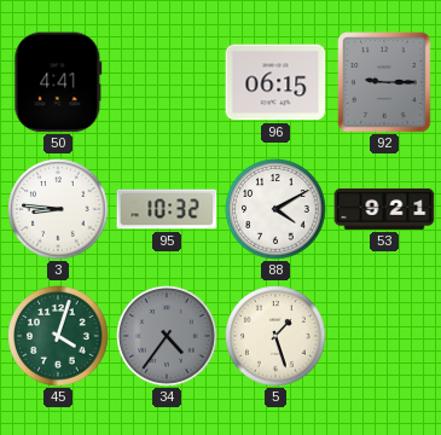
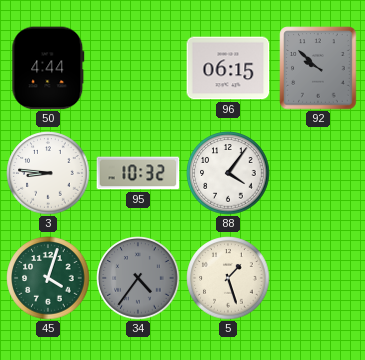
50: 4:41 -> 4:44 (48, 68)
92: 9:15 -> 9:52 (318, 68)
88: 4:10 -> 4:06 (228, 173)
53: 9:21 -> none (384, 209)
